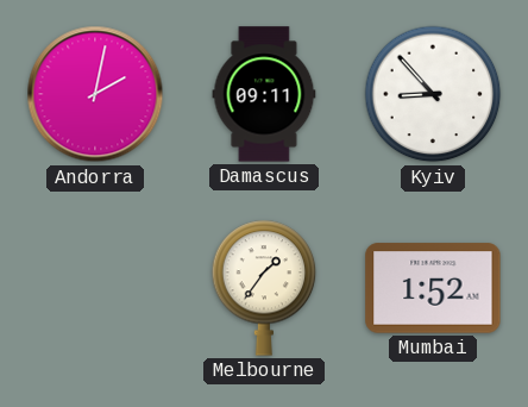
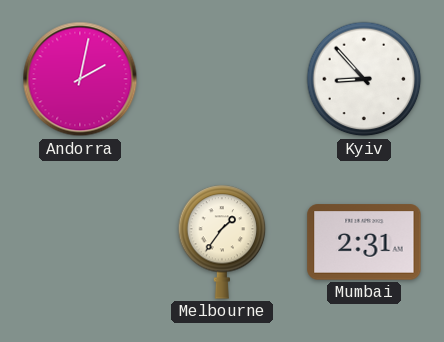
Damascus: 09:11 -> none (264, 94)
Mumbai: 1:52 -> 2:31 (364, 242)
